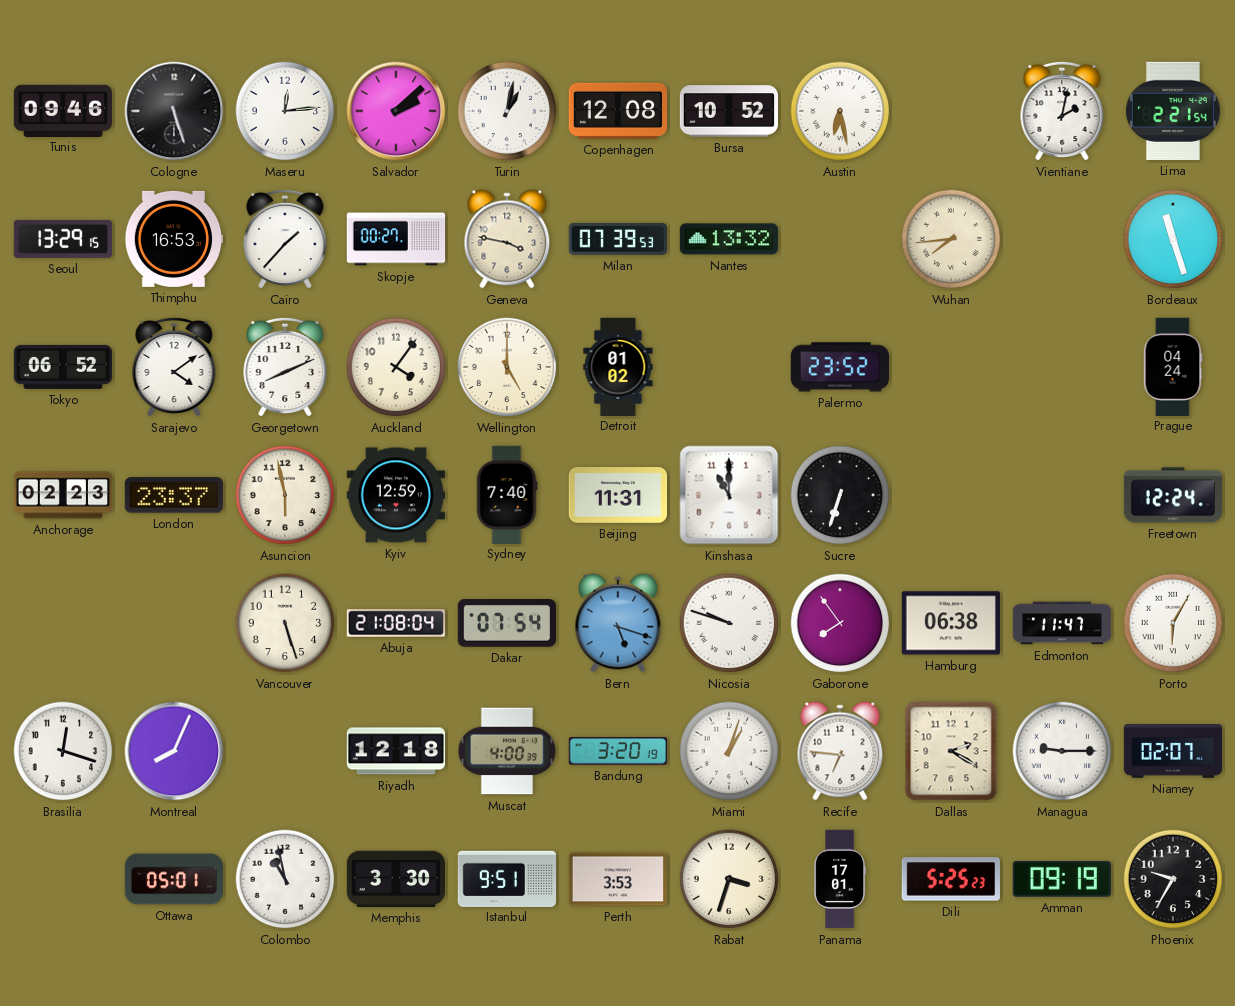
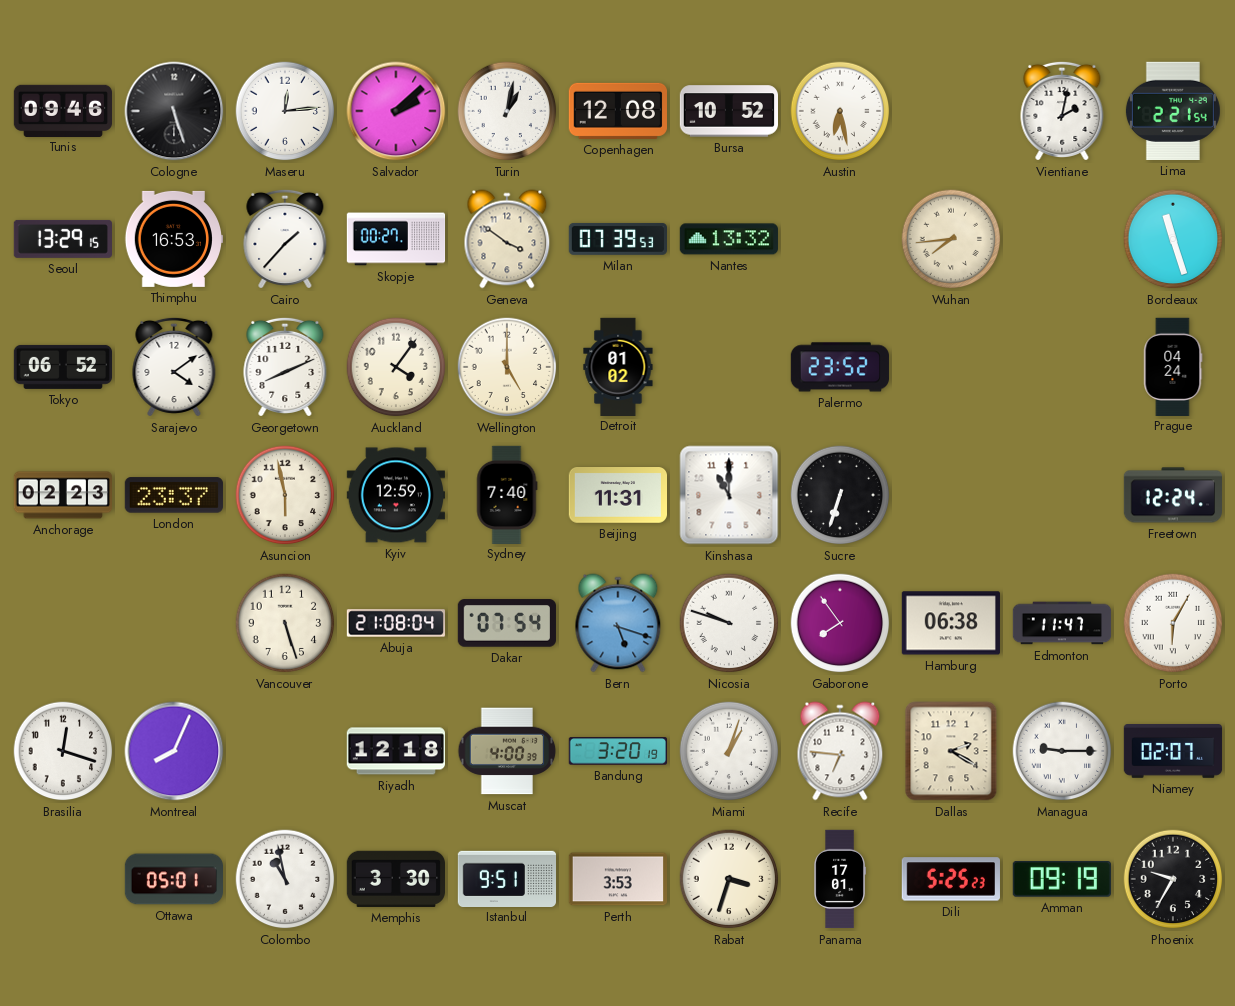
Geneva: 3:47 -> 3:51 (507, 239)
